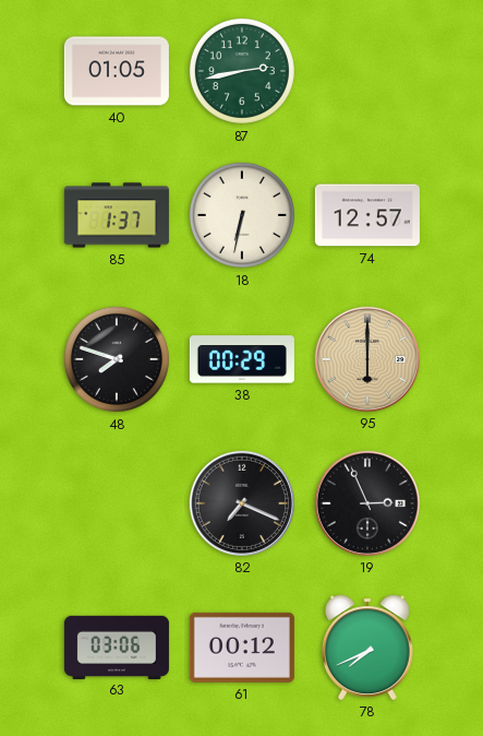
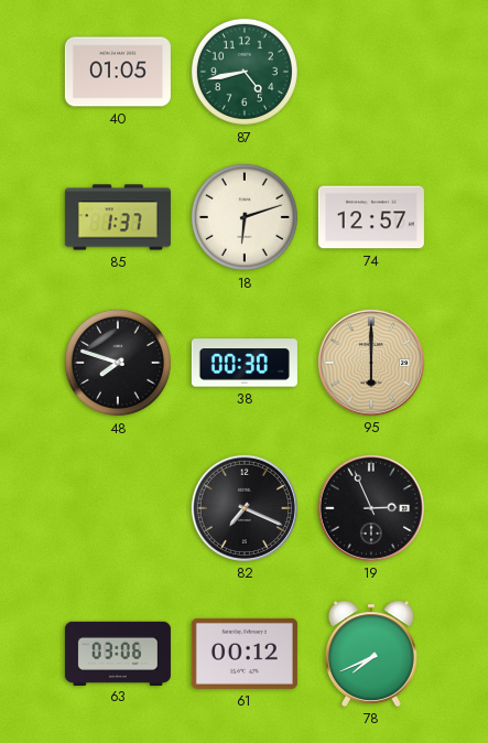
87: 2:43 -> 4:43 (245, 72)
18: 6:32 -> 6:12 (245, 217)
38: 00:29 -> 00:30 (245, 363)
